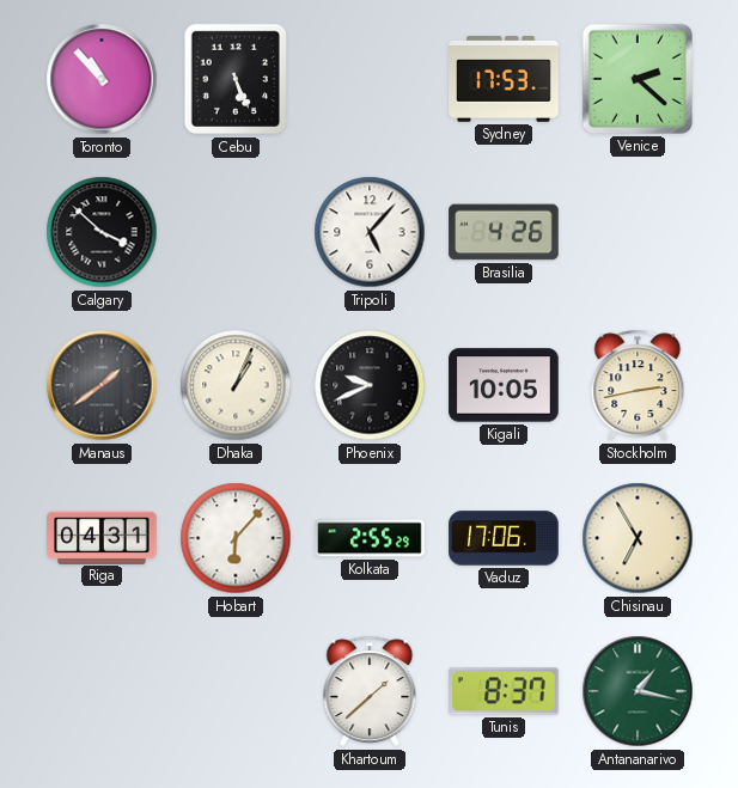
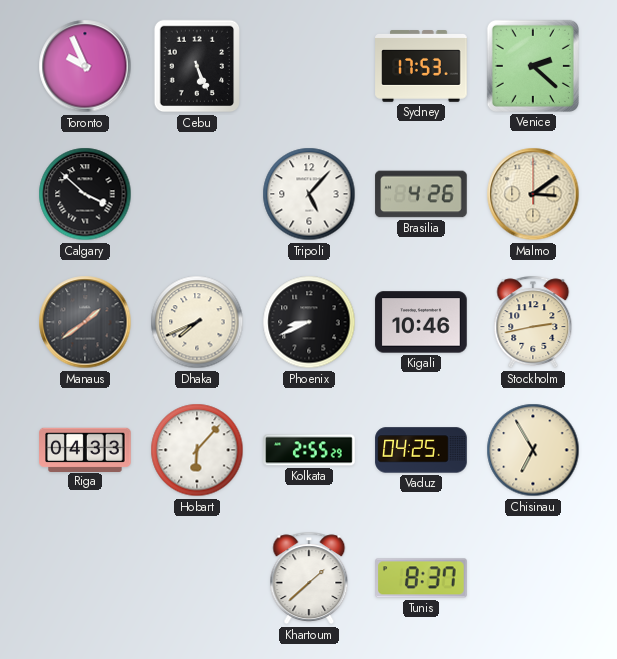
Toronto: 10:53 -> 9:56 (85, 66)
Malmo: none -> 3:09 (533, 194)
Dhaka: 1:04 -> 7:41 (197, 322)
Phoenix: 9:41 -> 8:41 (309, 322)
Kigali: 10:05 -> 10:46 (421, 322)
Riga: 04:31 -> 04:33 (85, 449)
Vaduz: 17:06 -> 04:25 (421, 450)
Antananarivo: 1:17 -> none (638, 691)
